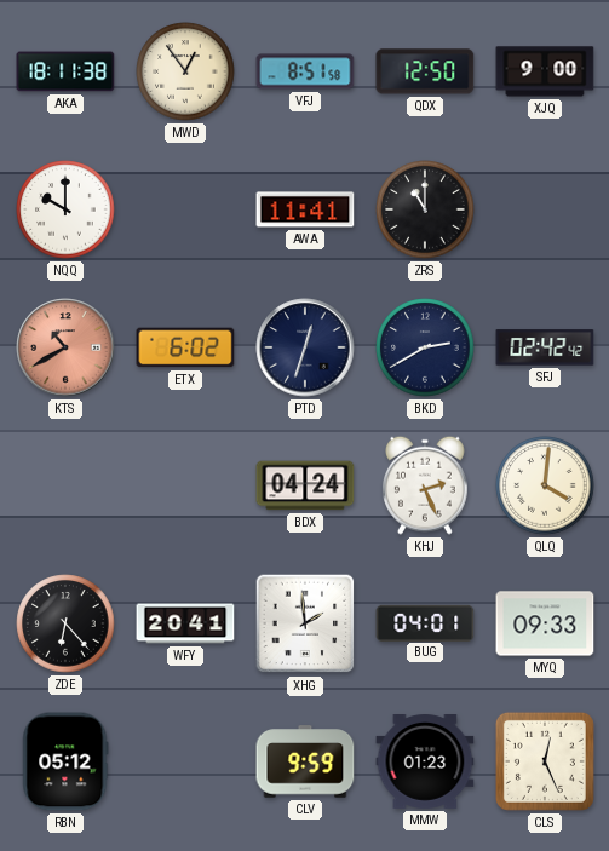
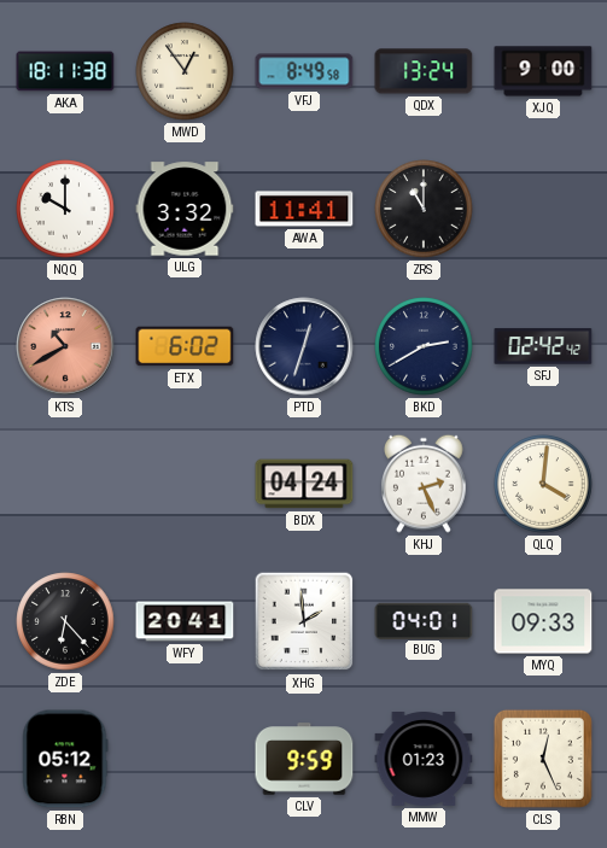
VFJ: 8:51 -> 8:49 (304, 71)
QDX: 12:50 -> 13:24 (424, 71)
ULG: none -> 3:32 (185, 209)
